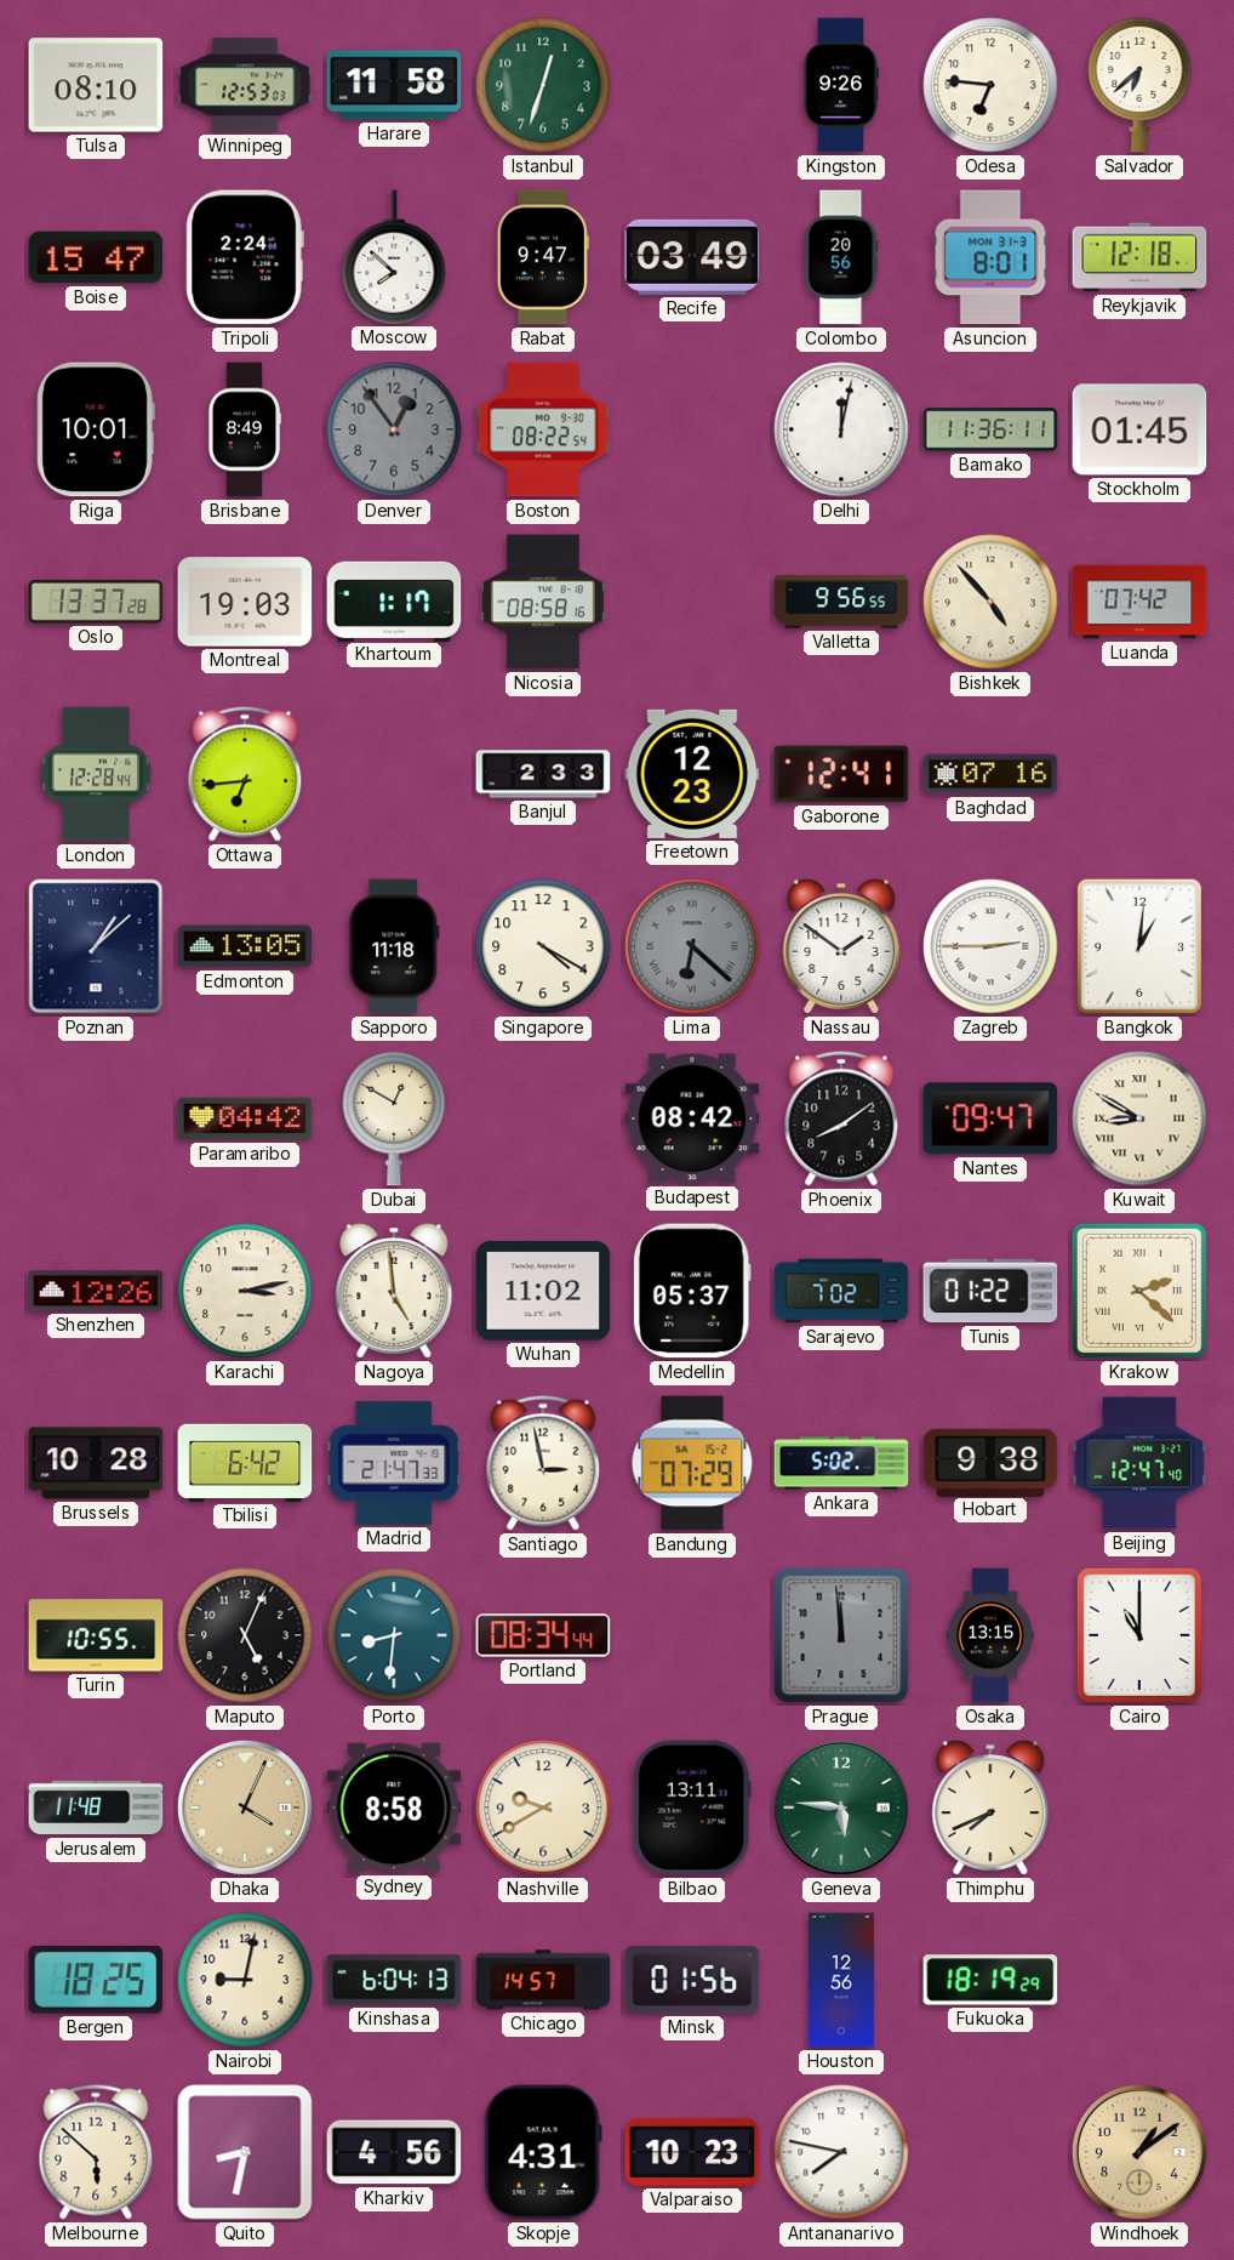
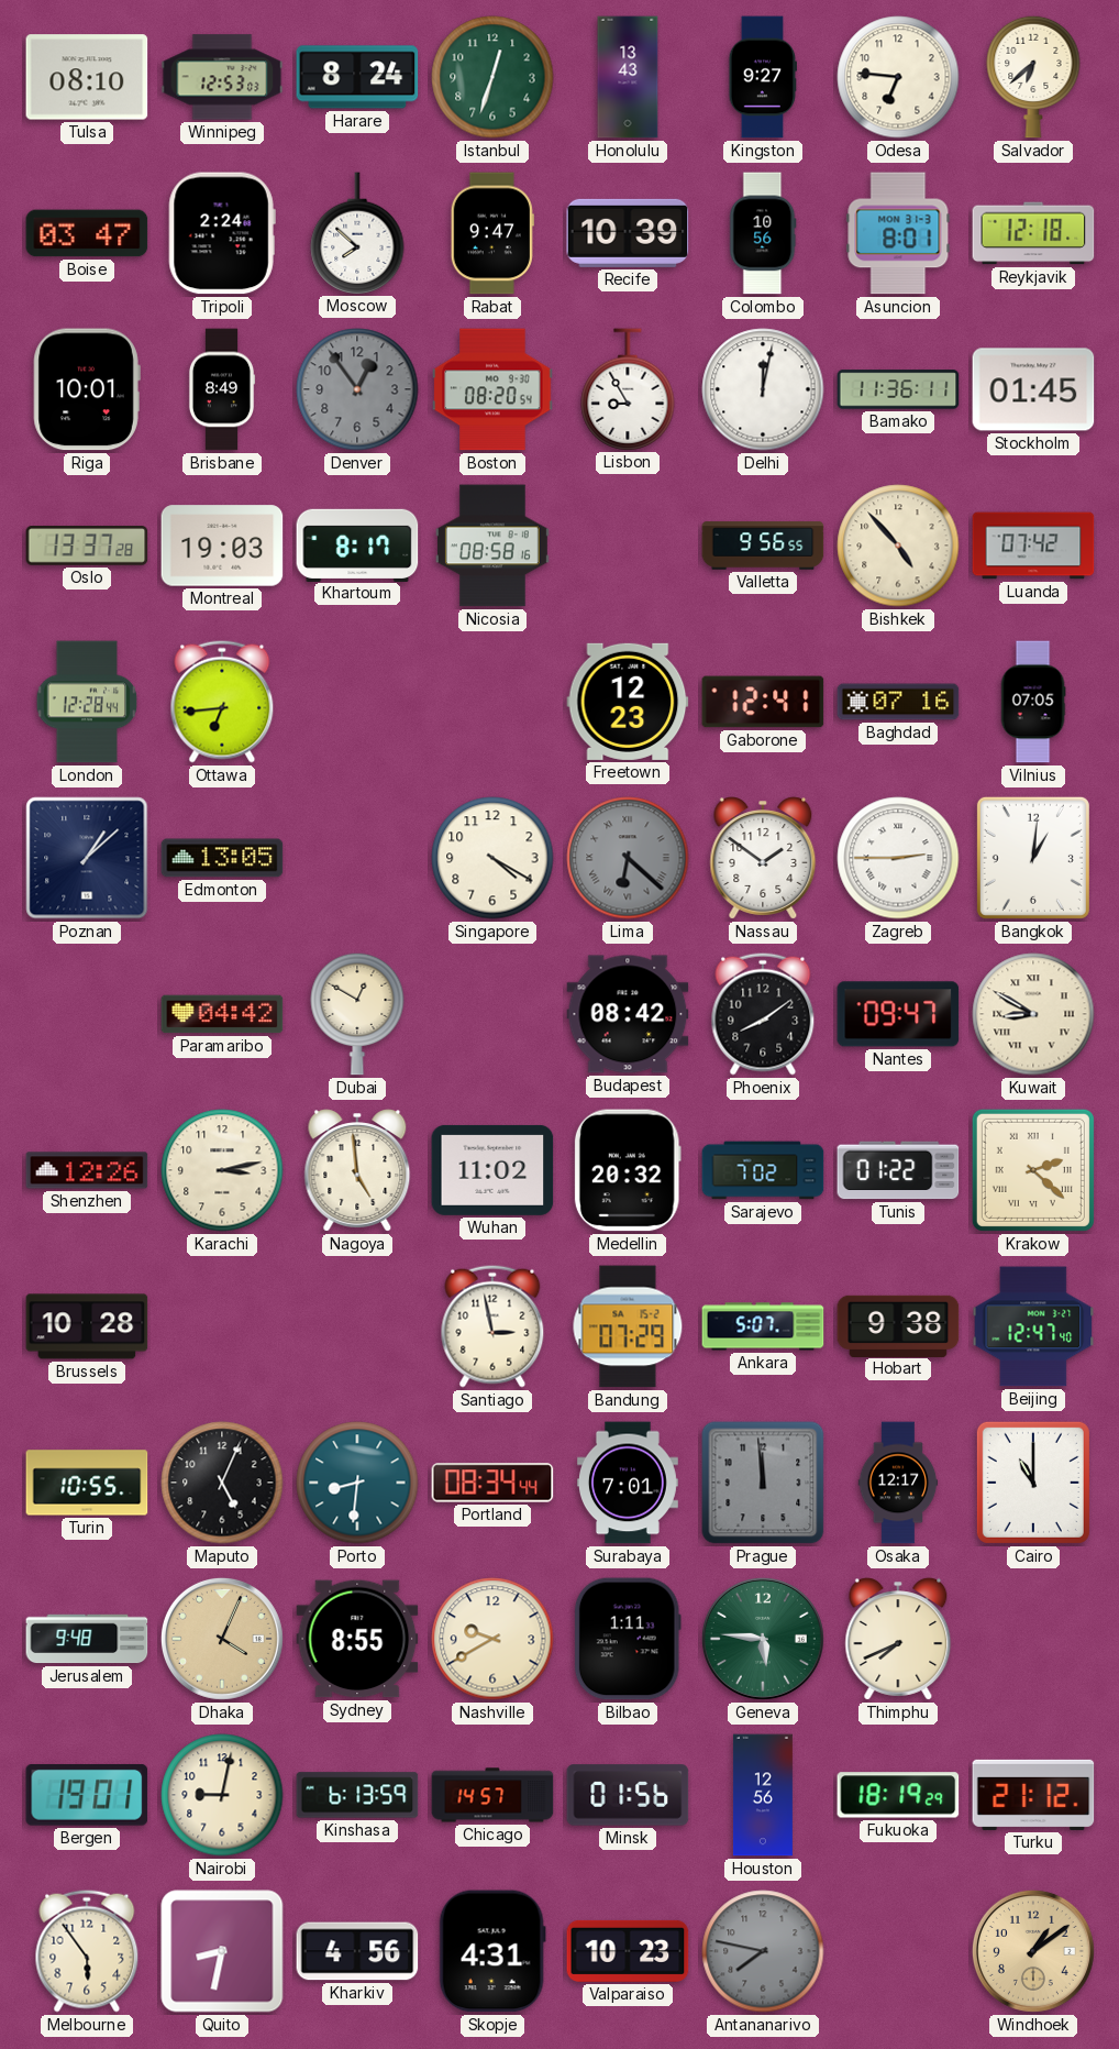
Harare: 11:58 -> 8:24 (357, 77)
Honolulu: none -> 13:43 (628, 77)
Kingston: 9:26 -> 9:27 (762, 77)
Boise: 15:47 -> 03:47 (87, 233)
Recife: 03:49 -> 10:39 (628, 233)
Colombo: 20:56 -> 10:56 (763, 233)
Boston: 08:22 -> 08:20 (492, 389)
Lisbon: none -> 8:55 (628, 389)
Khartoum: 1:17 -> 8:17 (357, 544)
Banjul: 2:33 -> none (543, 774)
Vilnius: none -> 07:05 (1033, 702)
Sapporo: 11:18 -> none (394, 946)
Medellin: 05:37 -> 20:32 (628, 1170)
Tbilisi: 6:42 -> none (245, 1463)
Madrid: 21:47 -> none (394, 1463)
Ankara: 5:02 -> 5:07 (763, 1326)
Surabaya: none -> 7:01 (628, 1483)
Osaka: 13:15 -> 12:17 (898, 1483)
Jerusalem: 11:48 -> 9:48 (87, 1639)
Sydney: 8:58 -> 8:55 (357, 1639)
Bilbao: 13:11 -> 1:11 (628, 1639)
Bergen: 18:25 -> 19:01 (87, 1795)
Kinshasa: 6:04 -> 6:13 (357, 1795)
Turku: none -> 21:12 (1033, 1795)
Melbourne: 5:52 -> 5:54 (87, 1951)
Antananarivo dial: white -> grey (763, 1951)
